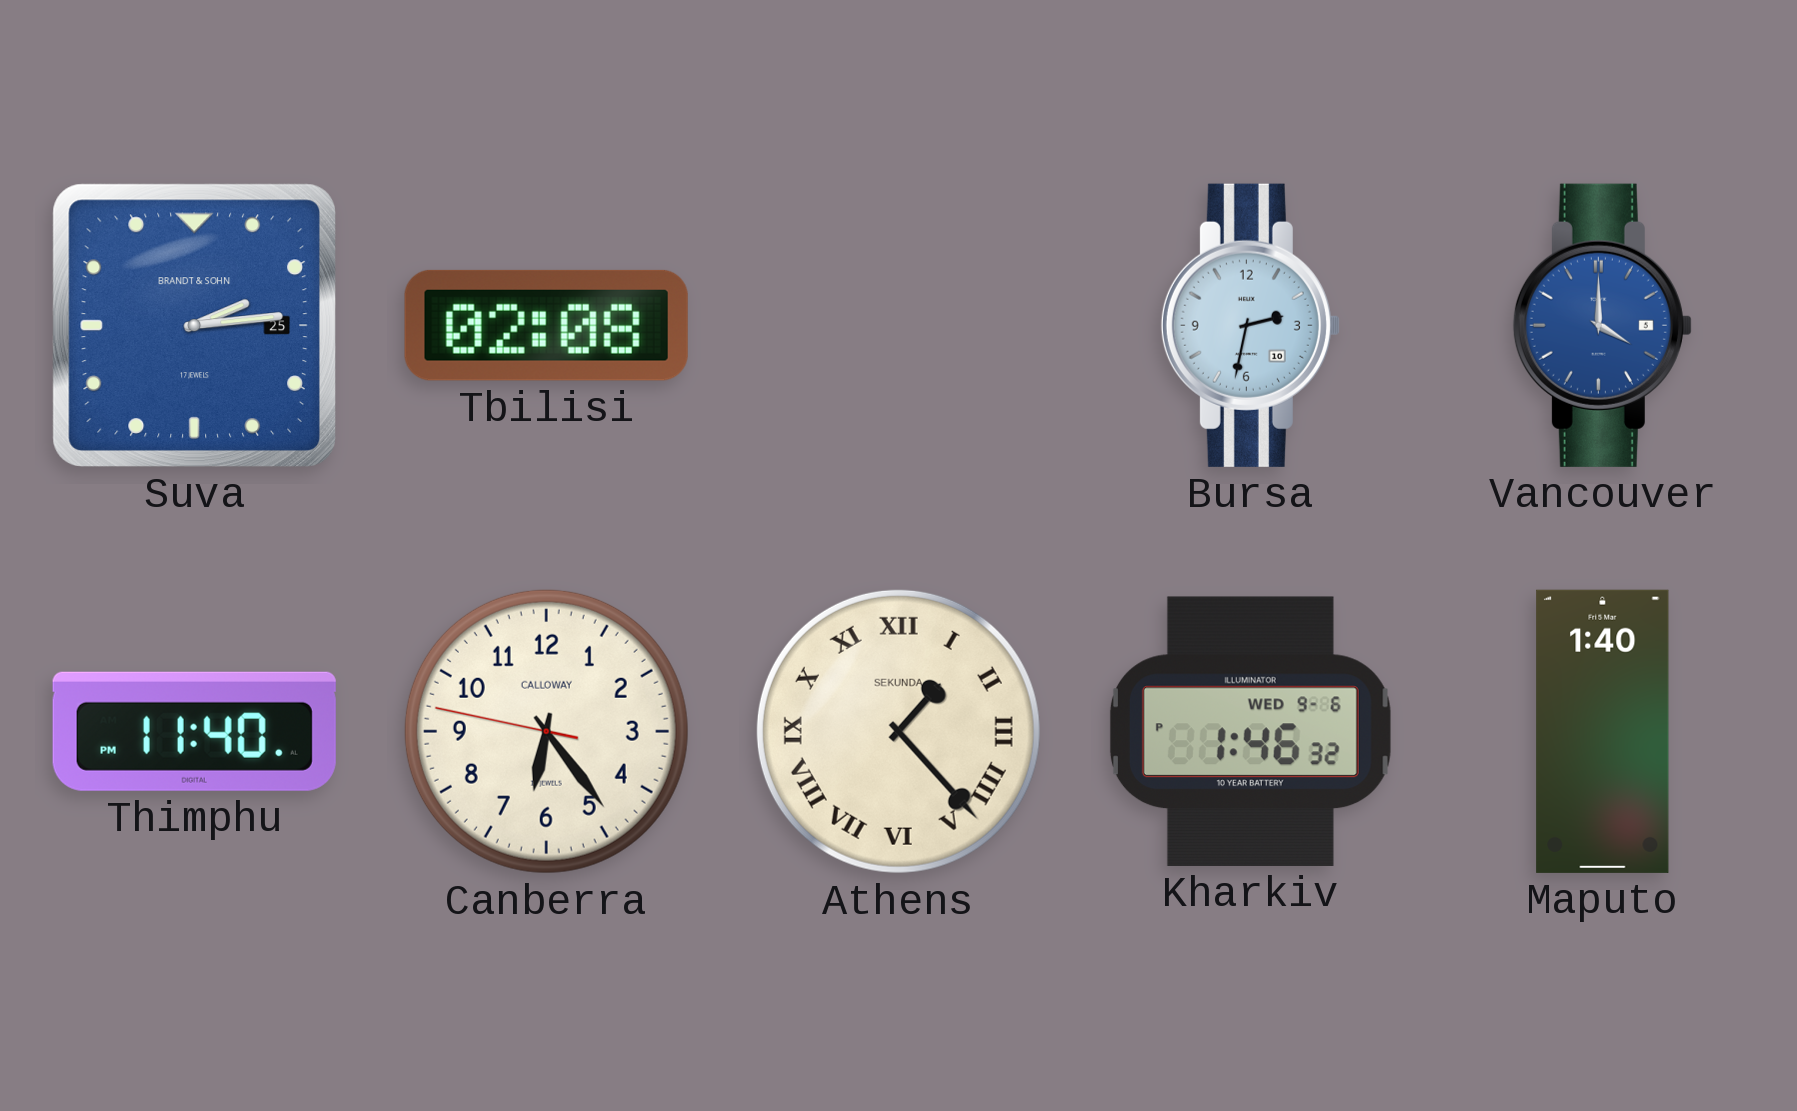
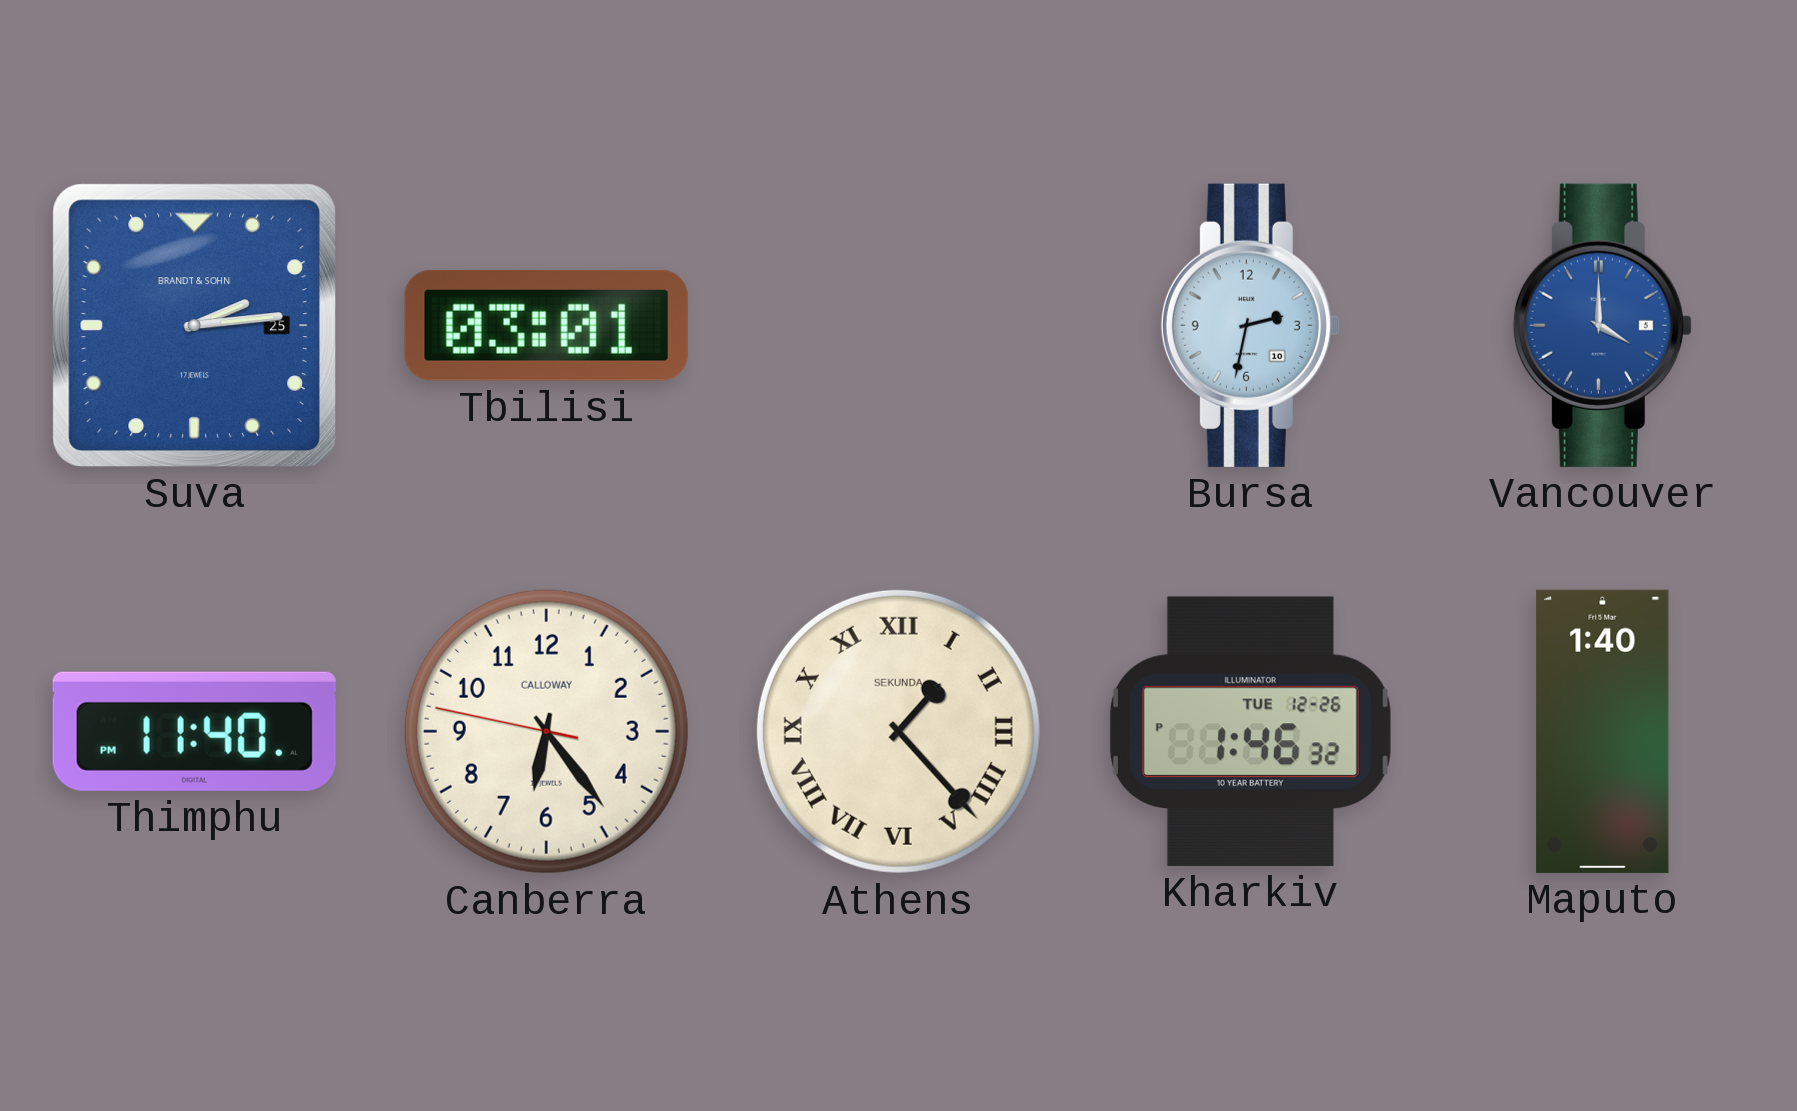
Tbilisi: 02:08 -> 03:01 (546, 325)
Kharkiv date: WED 9-6 -> TUE 12-26 (1250, 731)
